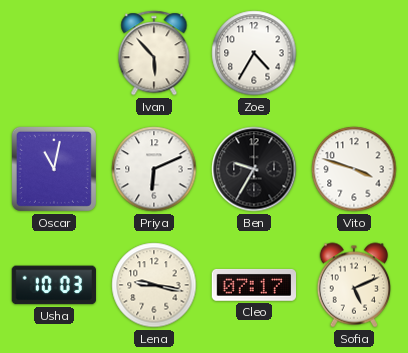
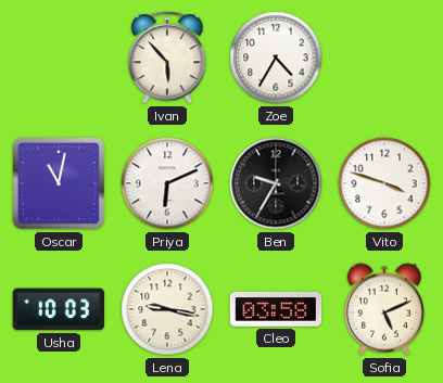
Cleo: 07:17 -> 03:58 (275, 309)
